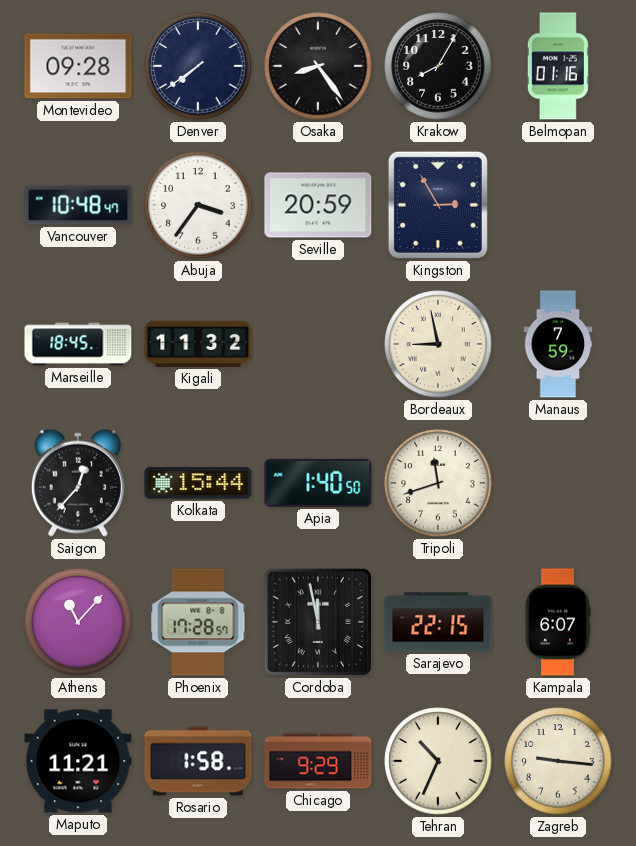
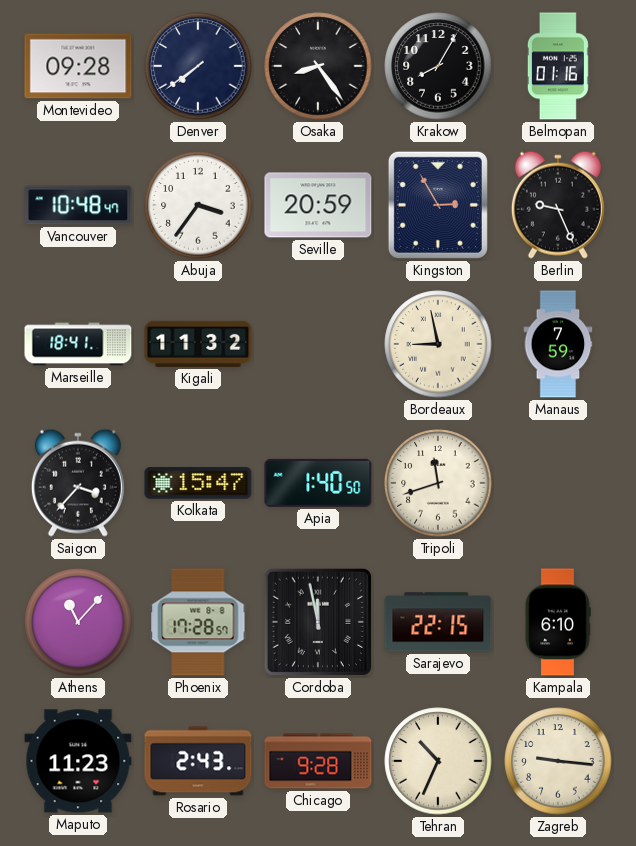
Berlin: none -> 9:26 (558, 205)
Marseille: 18:45 -> 18:41 (78, 344)
Saigon: 12:37 -> 3:37 (78, 483)
Kolkata: 15:44 -> 15:47 (198, 483)
Kampala: 6:07 -> 6:10 (558, 622)
Maputo: 11:21 -> 11:23 (78, 761)
Rosario: 1:58 -> 2:43 (198, 761)
Chicago: 9:29 -> 9:28 (318, 761)
